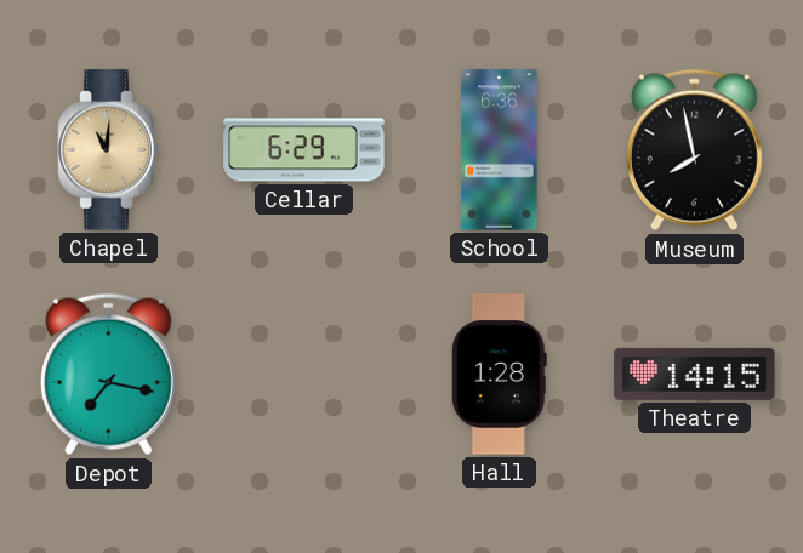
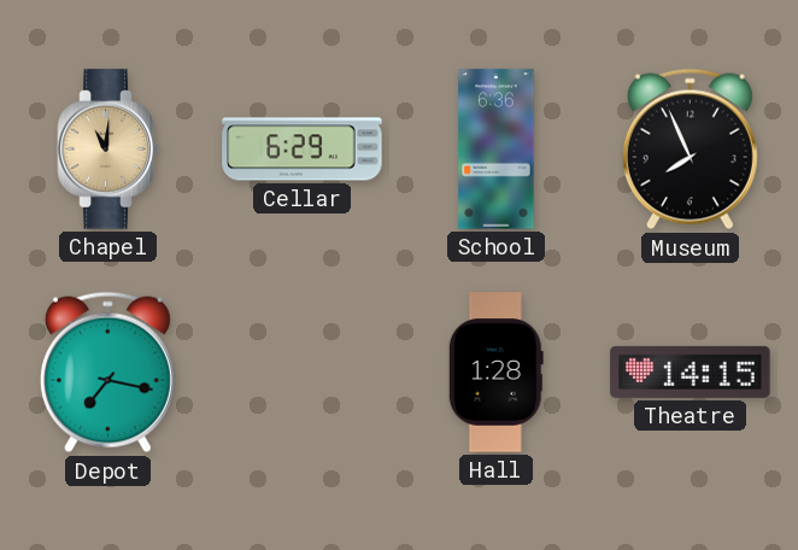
Museum: 7:58 -> 7:56 (690, 150)
